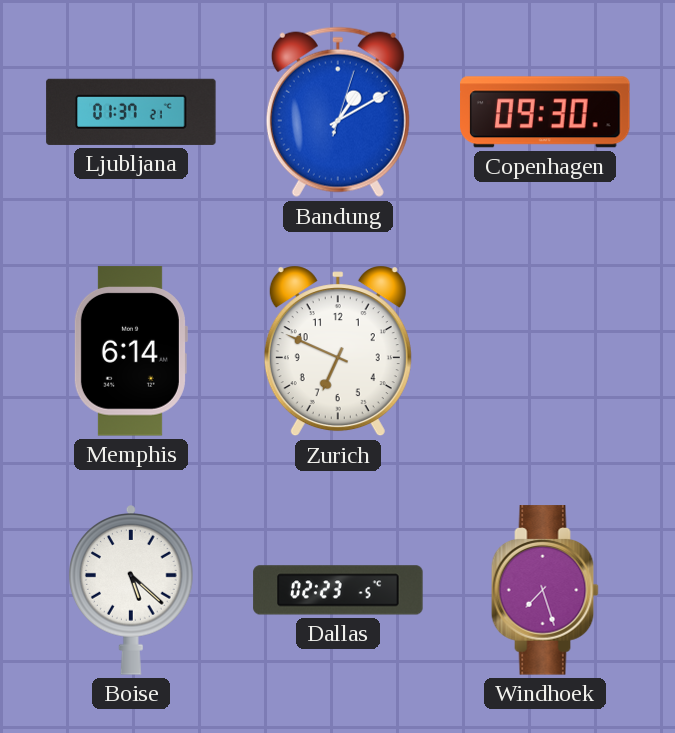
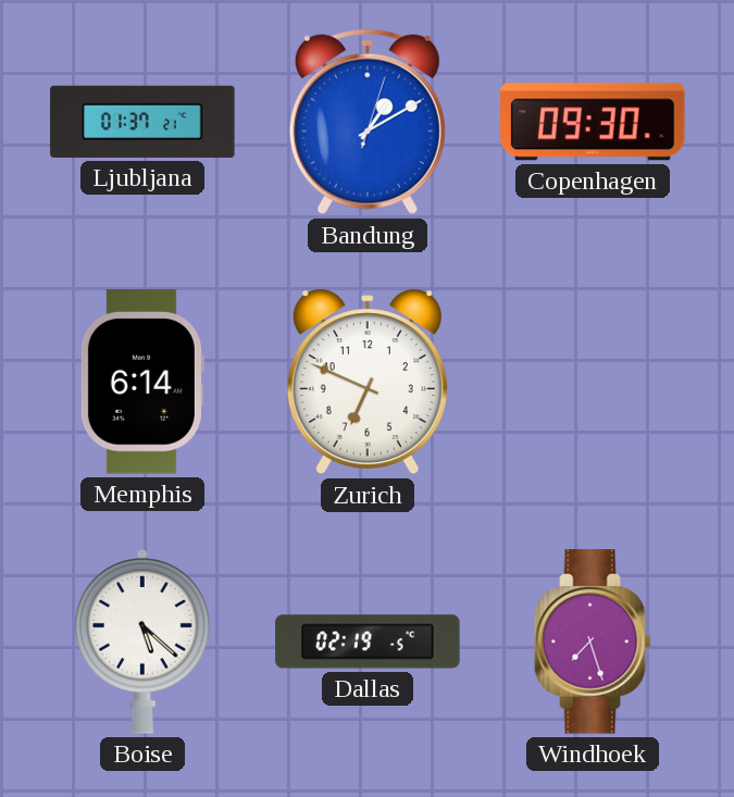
Dallas: 02:23 -> 02:19 (368, 642)
